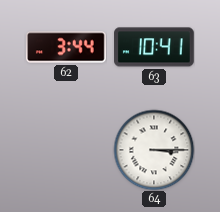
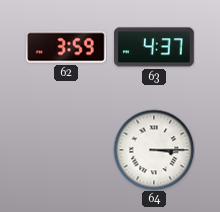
62: 3:44 -> 3:59 (67, 47)
63: 10:41 -> 4:37 (154, 47)
